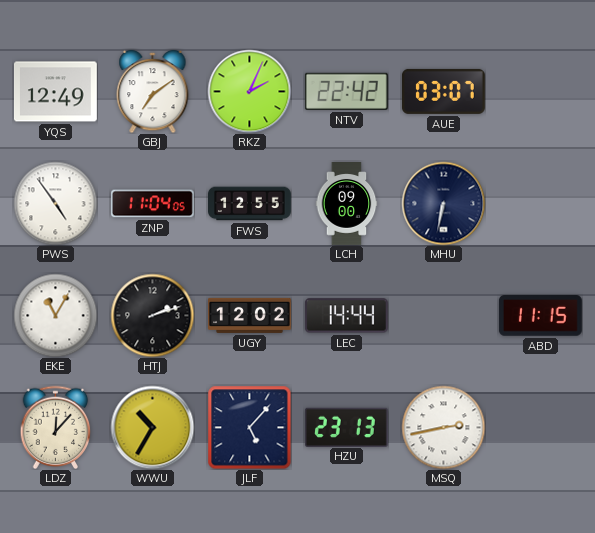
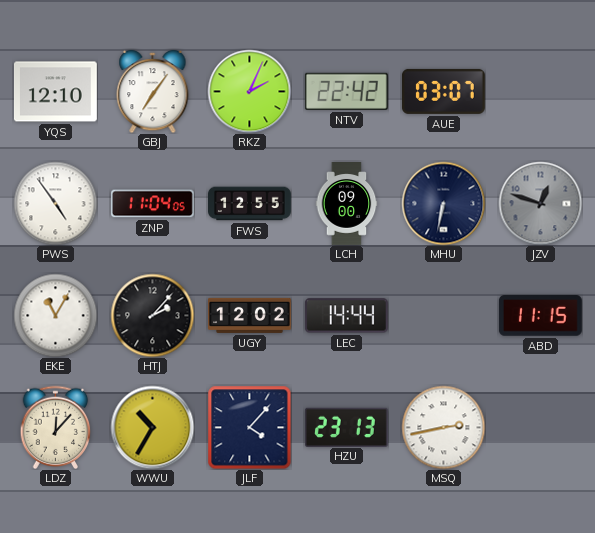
YQS: 12:49 -> 12:10 (56, 92)
GBJ: 7:09 -> 7:06 (153, 91)
JZV: none -> 12:48 (540, 203)
HTJ: 2:12 -> 2:07 (152, 315)
JLF: 5:07 -> 4:07 (249, 427)
